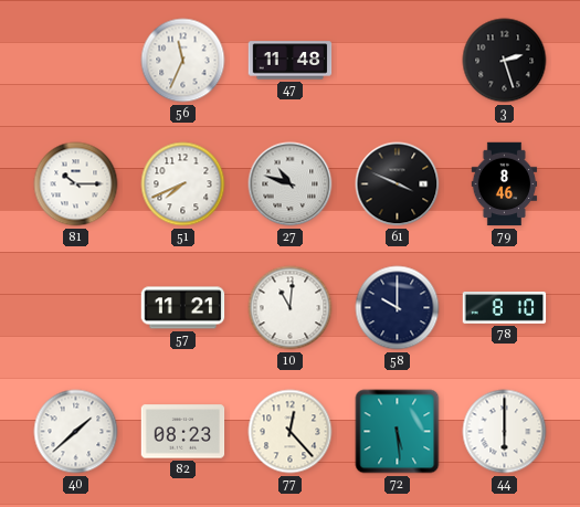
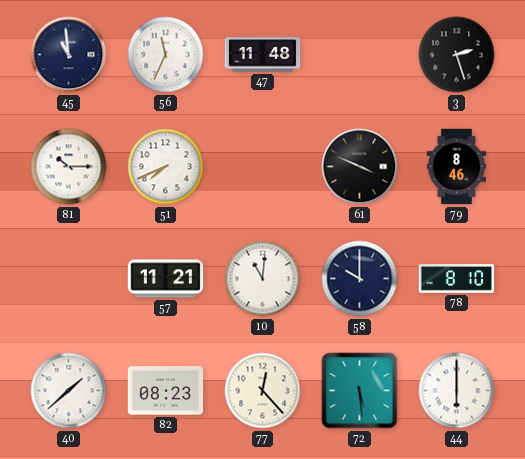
45: none -> 10:59 (69, 55)
27: 10:48 -> none (291, 184)
